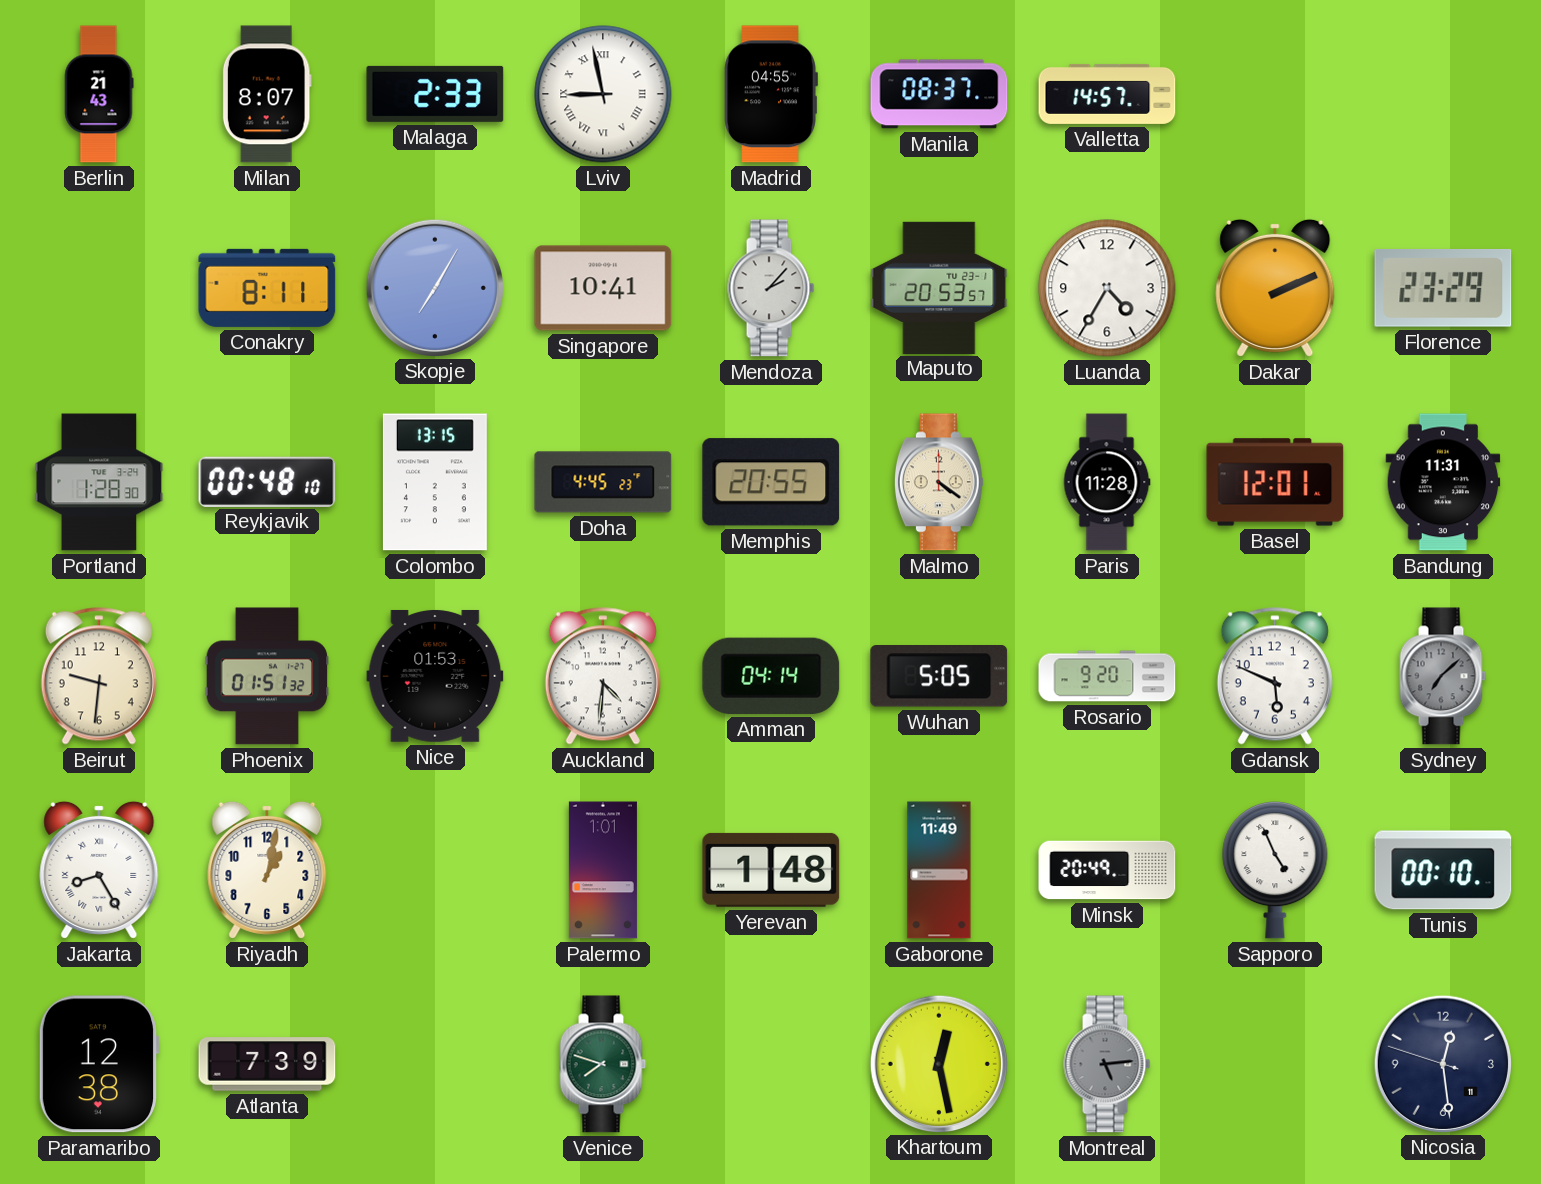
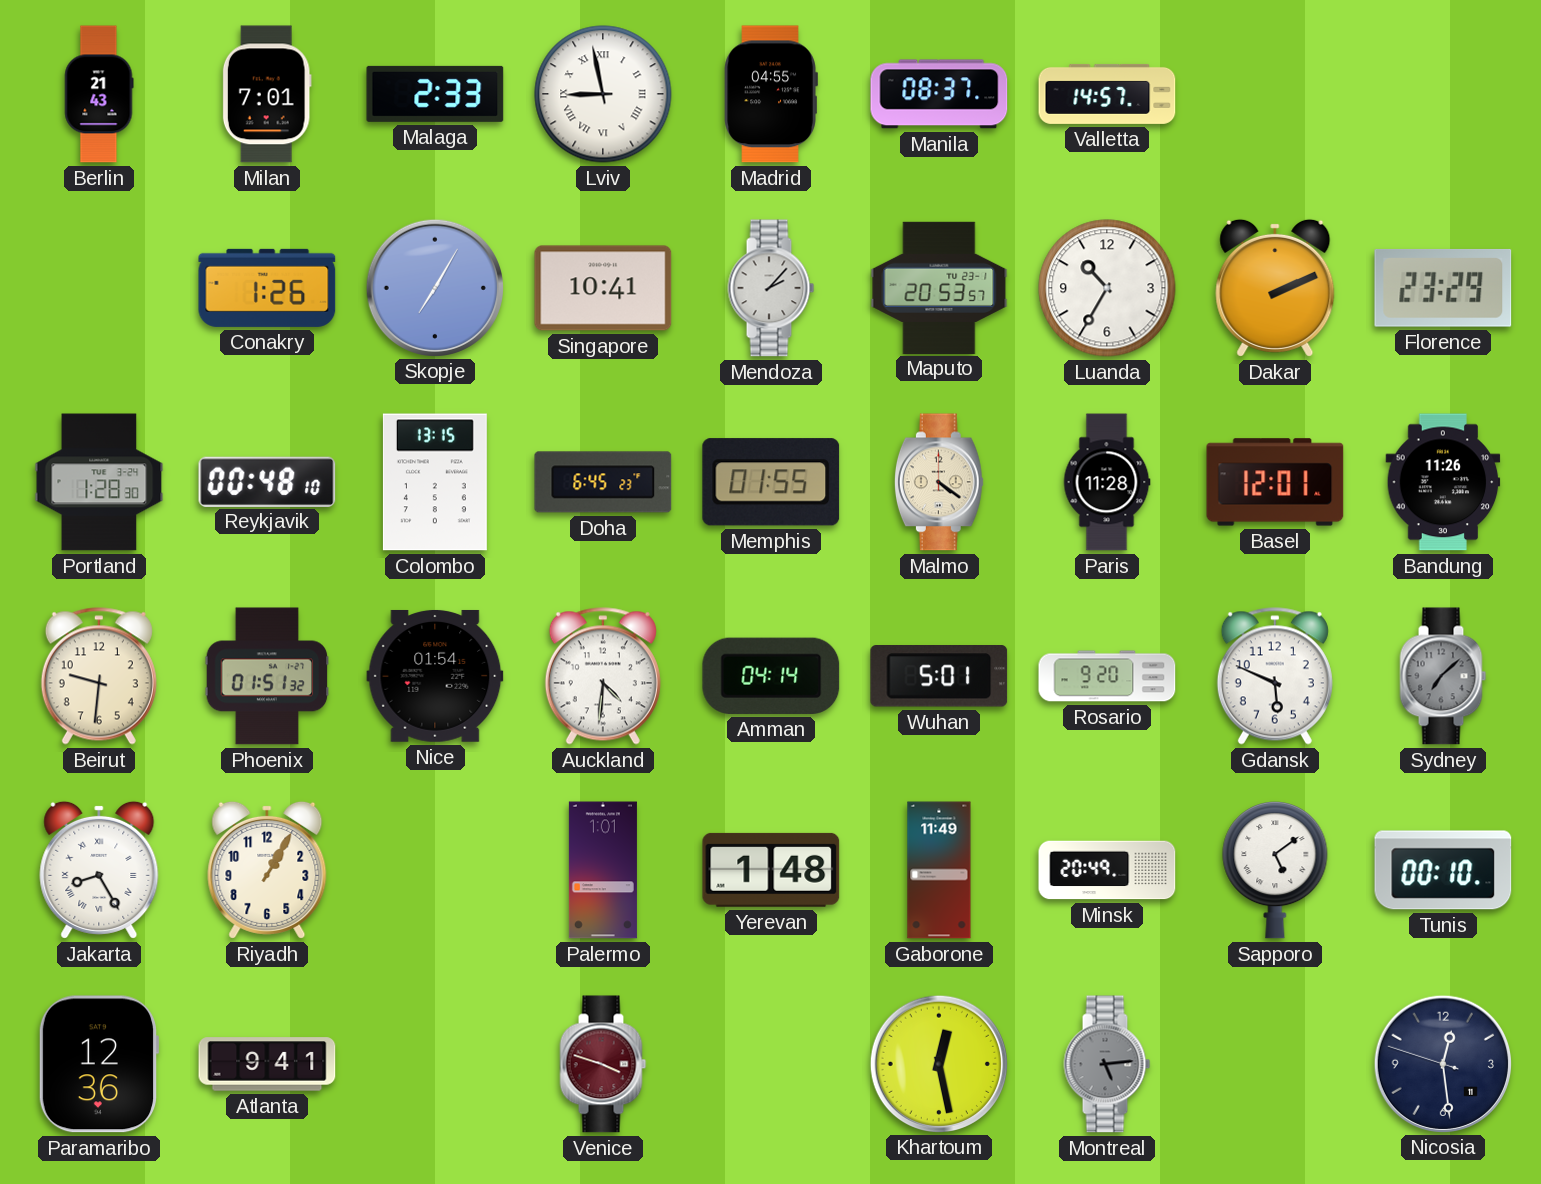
Milan: 8:07 -> 7:01 (267, 94)
Conakry: 8:11 -> 1:26 (267, 288)
Luanda: 4:35 -> 10:35 (1107, 288)
Doha: 4:45 -> 6:45 (603, 482)
Memphis: 20:55 -> 01:55 (771, 482)
Bandung: 11:31 -> 11:26 (1443, 482)
Nice: 01:53 -> 01:54 (435, 676)
Wuhan: 5:05 -> 5:01 (939, 677)
Riyadh: 1:02 -> 1:05 (267, 870)
Sapporo: 4:56 -> 5:09 (1275, 871)
Paramaribo: 12:38 -> 12:36 (99, 1064)
Atlanta: 7:39 -> 9:41 (267, 1064)
Venice: 7:48 -> 3:48 (603, 1064)
Venice dial: green -> burgundy (603, 1064)
